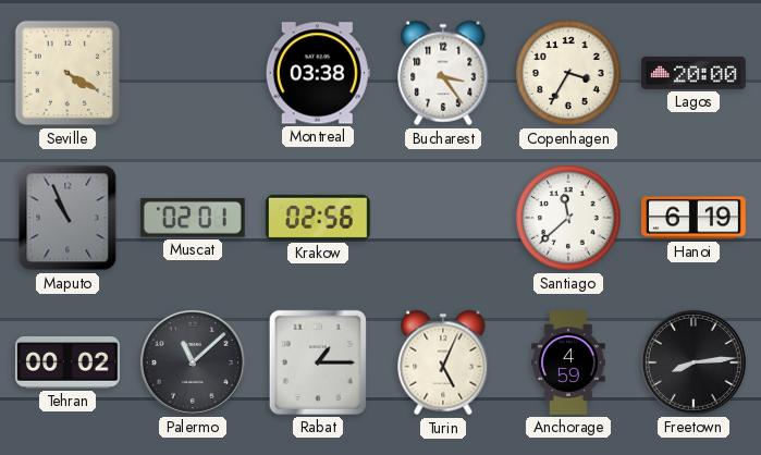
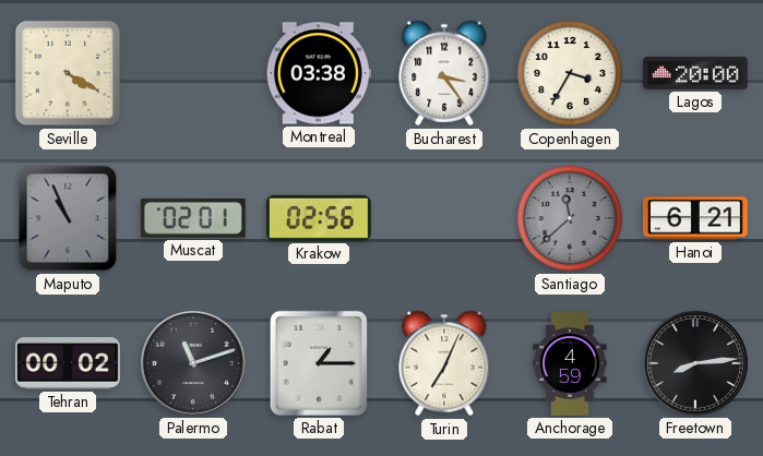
Santiago dial: white -> grey (571, 219)
Hanoi: 6:19 -> 6:21 (696, 218)
Palermo: 11:08 -> 11:12 (193, 363)
Turin: 5:04 -> 7:04 (444, 363)
